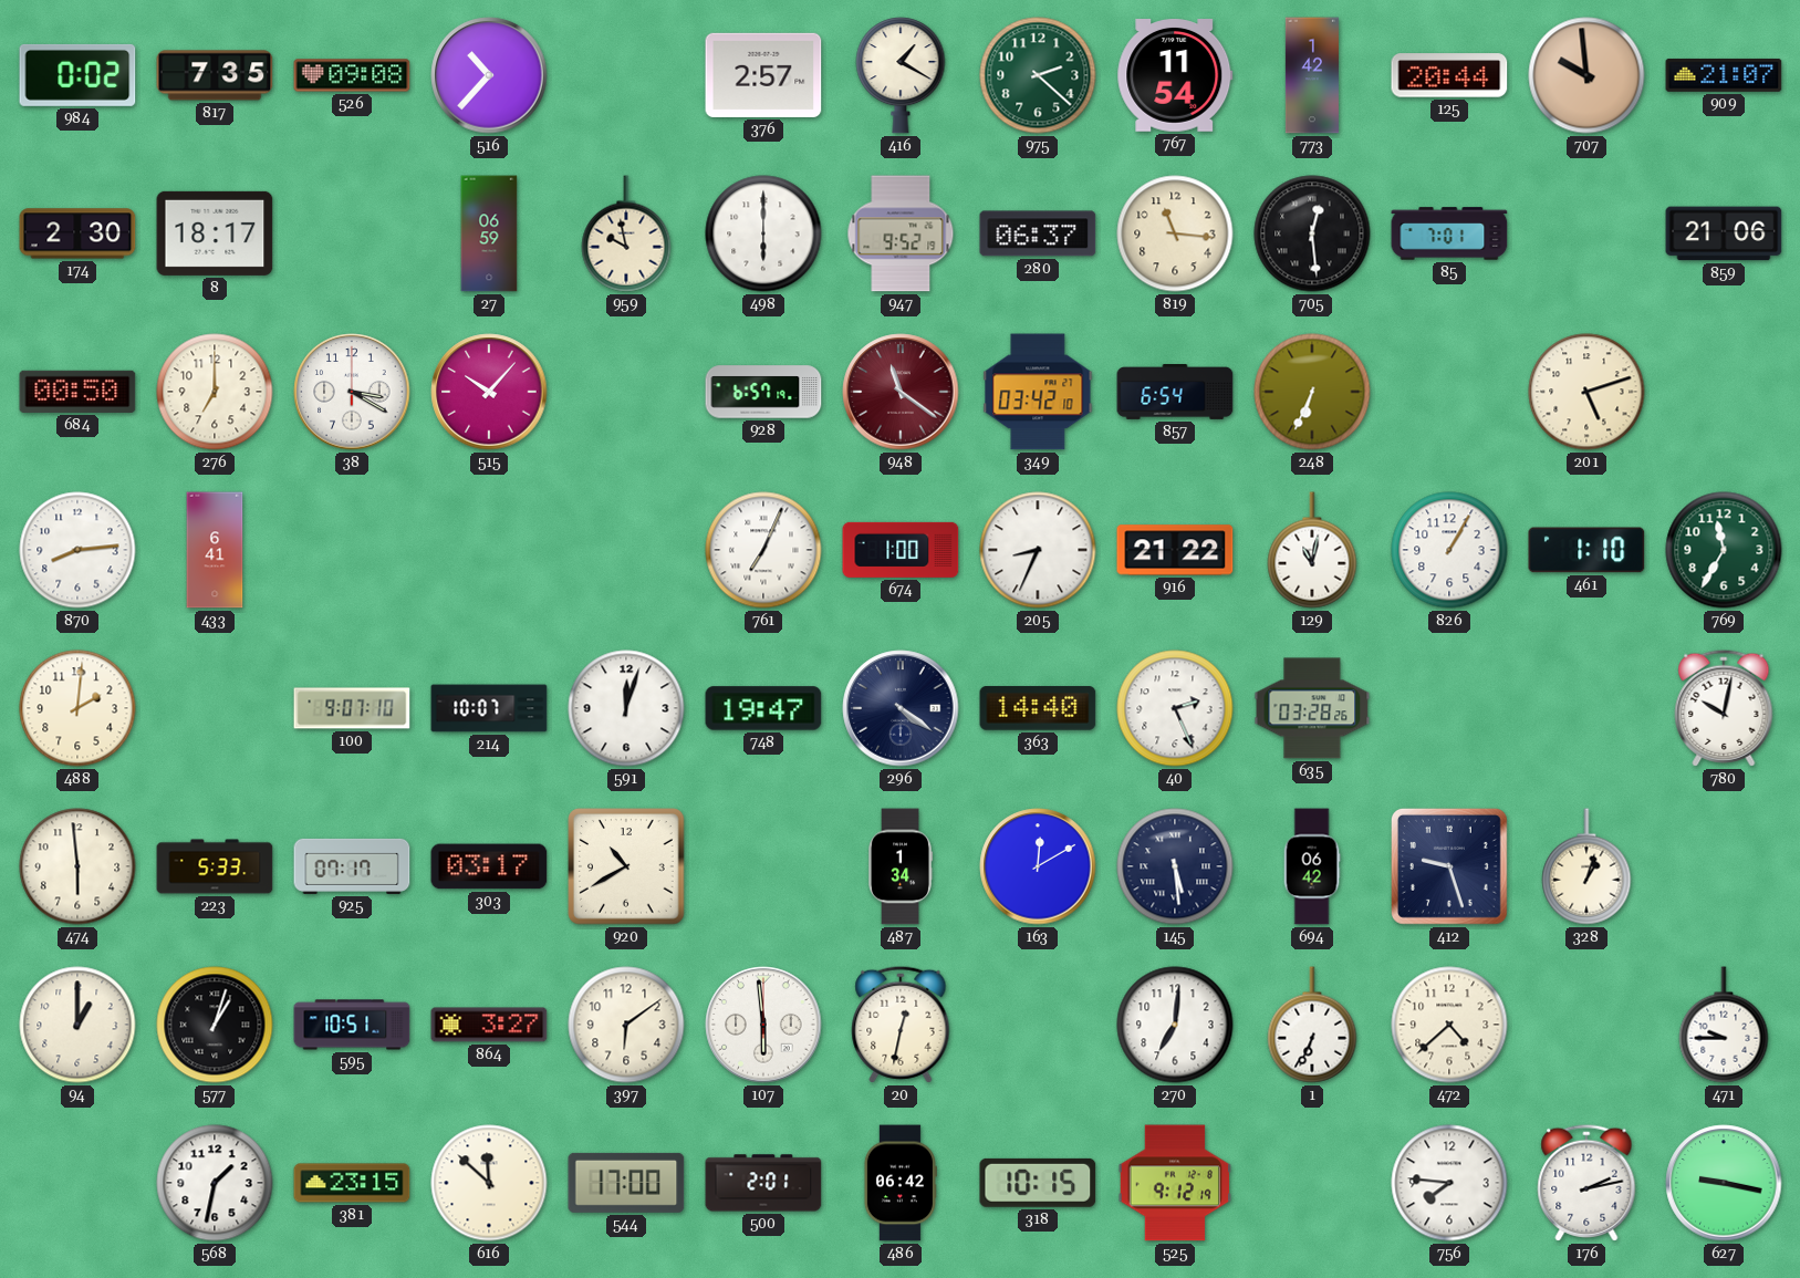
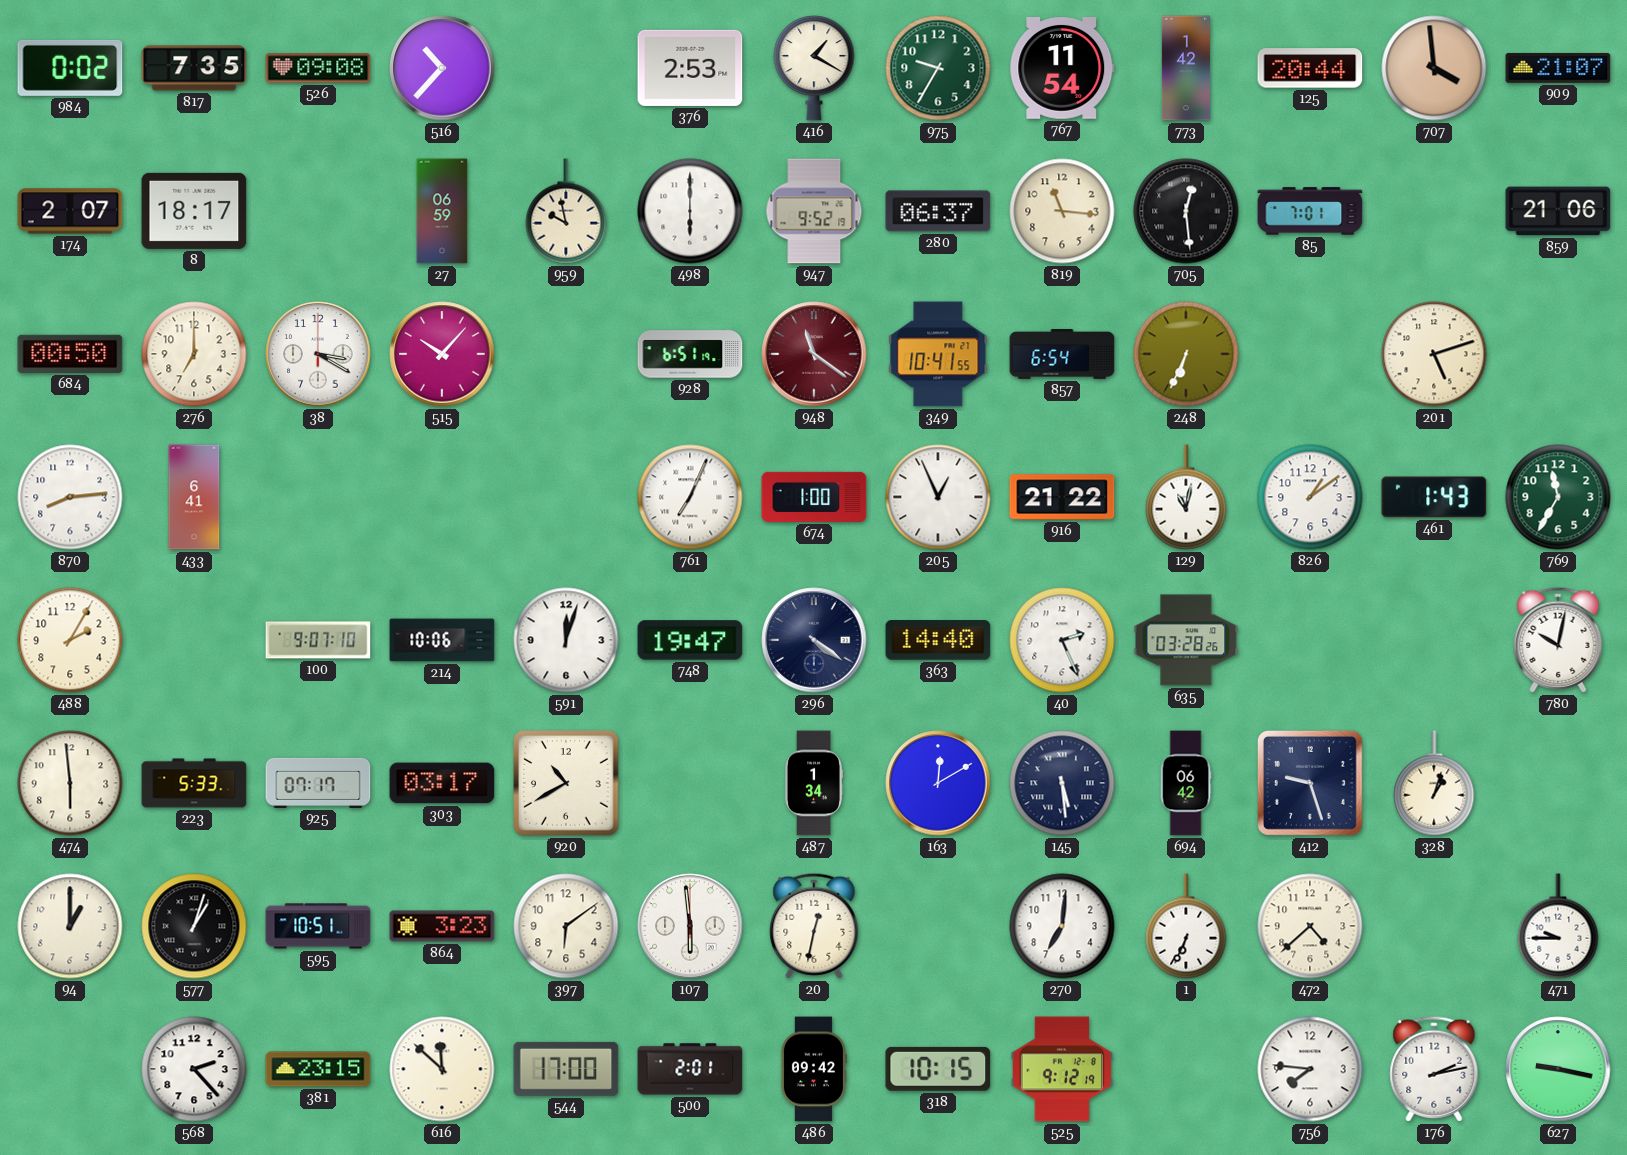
376: 2:57 -> 2:53 (690, 68)
975: 2:22 -> 9:35 (938, 68)
707: 9:59 -> 3:59 (1434, 68)
174: 2:30 -> 2:07 (70, 211)
928: 6:57 -> 6:51 (690, 354)
349: 03:42 -> 10:41 (938, 354)
205: 8:34 -> 12:56 (938, 497)
826: 1:05 -> 1:09 (1310, 497)
461: 1:10 -> 1:43 (1434, 497)
488: 2:01 -> 2:05 (70, 640)
214: 10:07 -> 10:06 (442, 640)
864: 3:27 -> 3:23 (442, 926)
568: 1:32 -> 2:23 (194, 1069)
486: 06:42 -> 09:42 (813, 1069)
